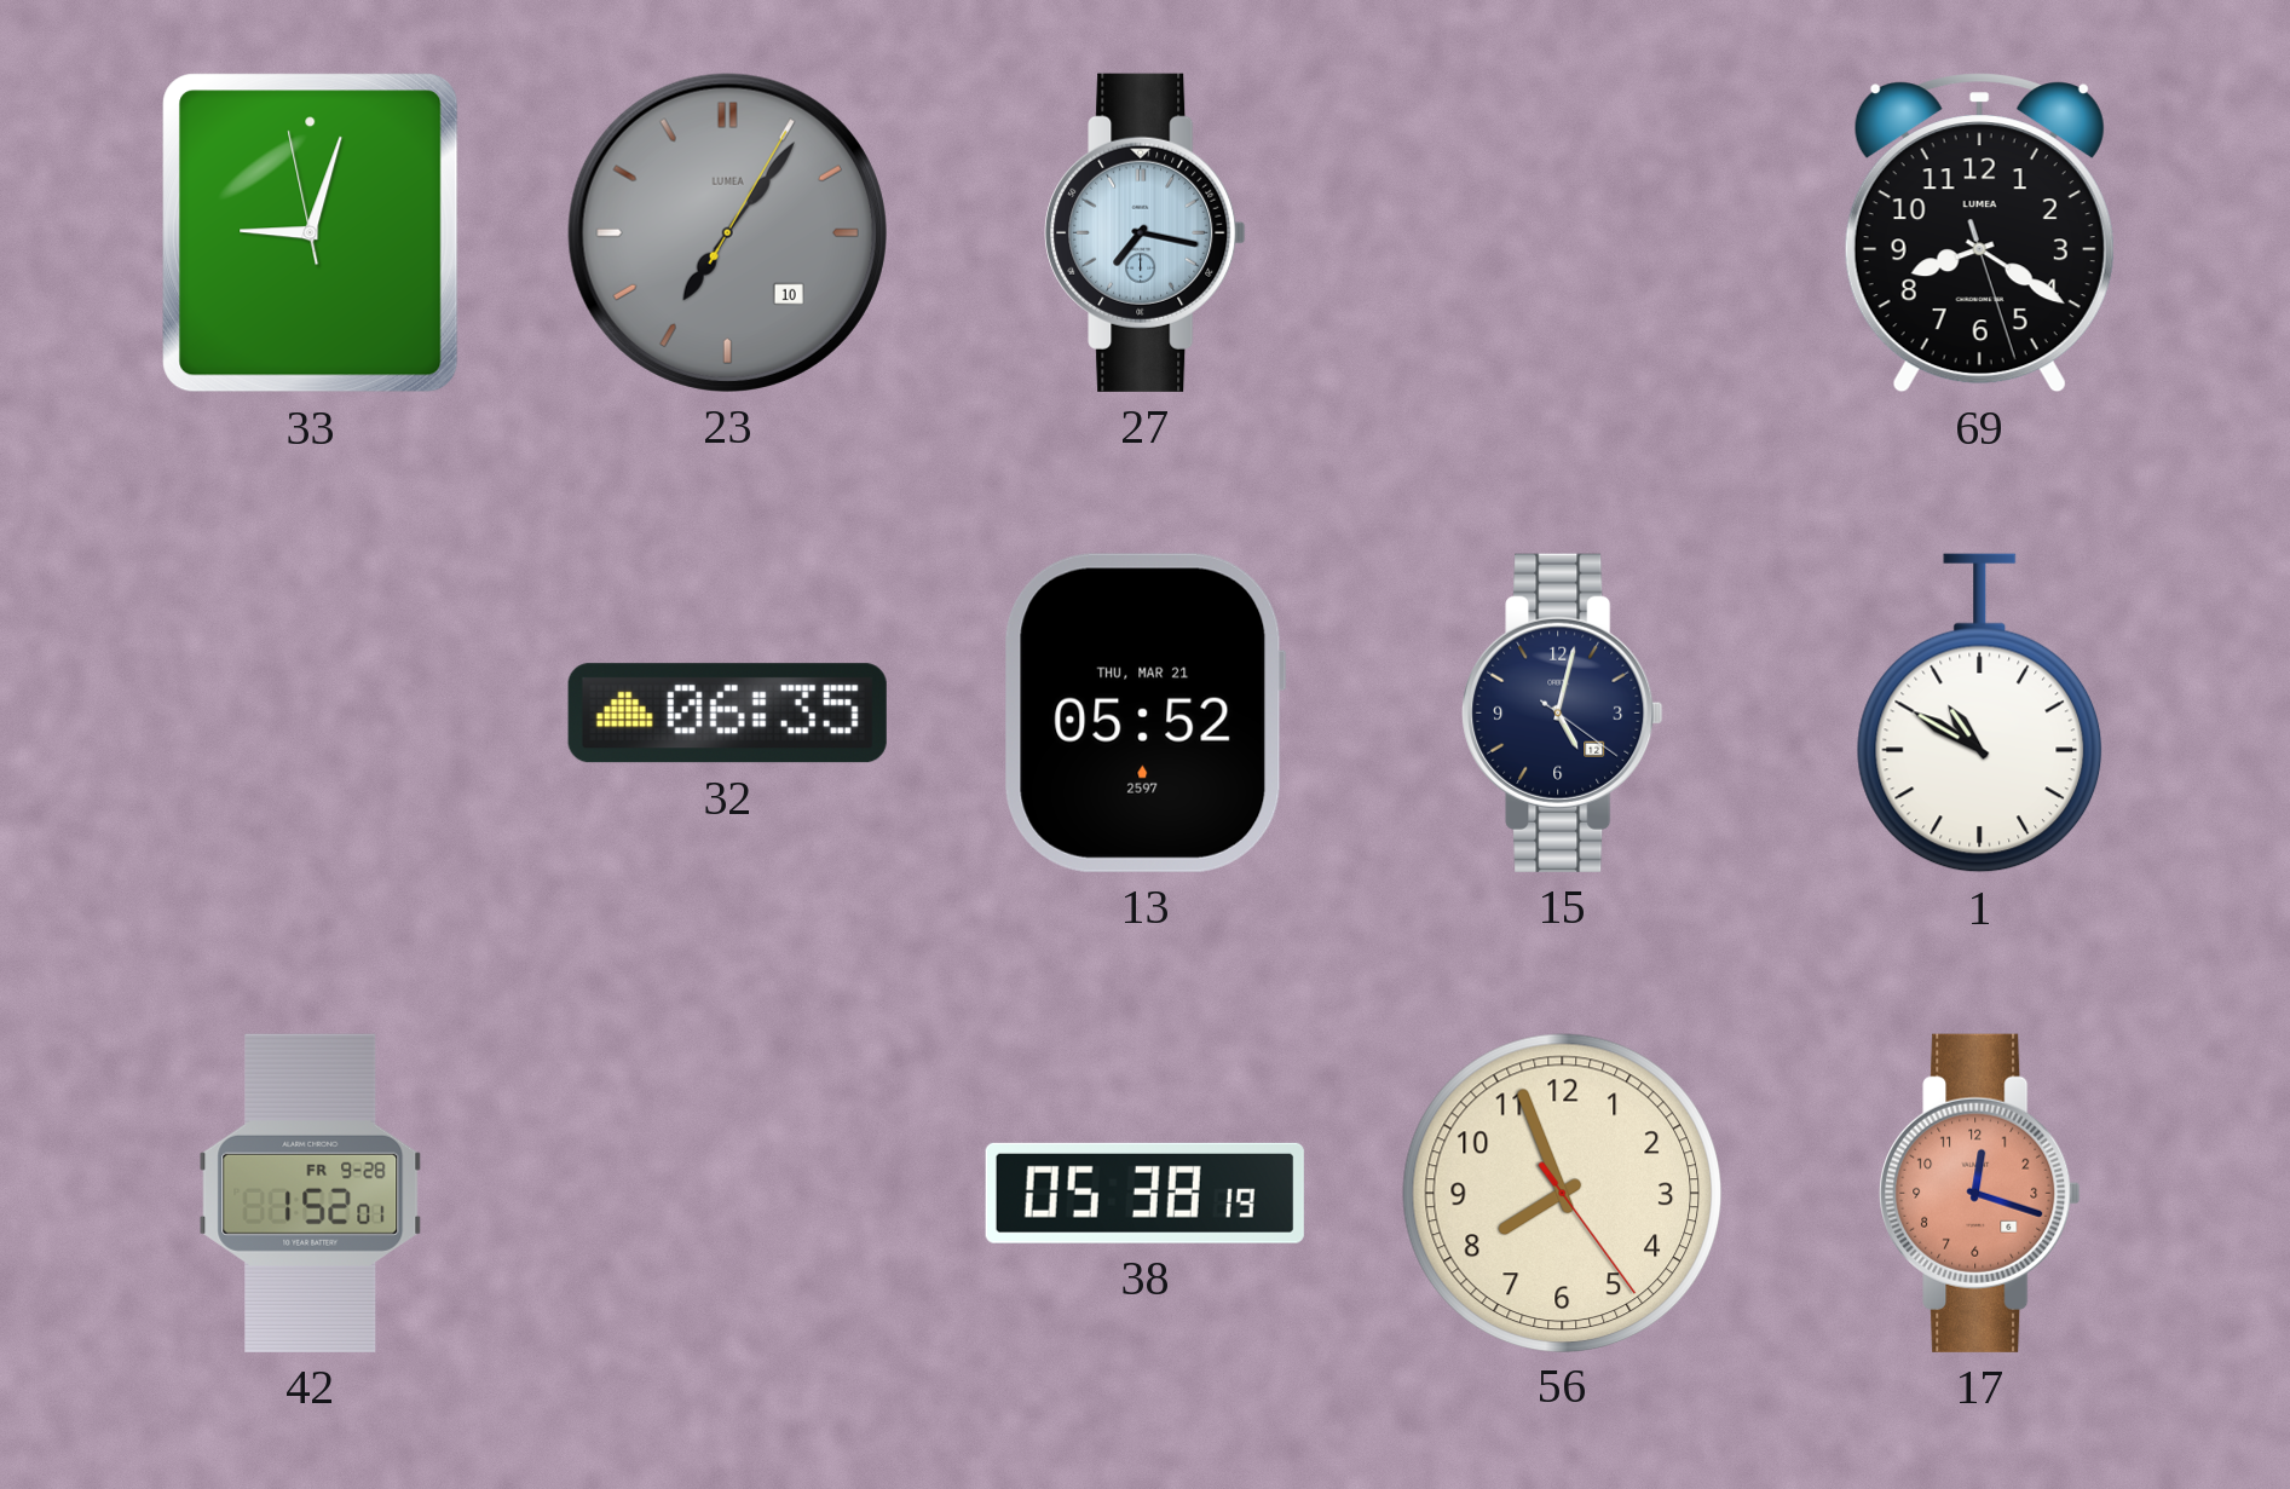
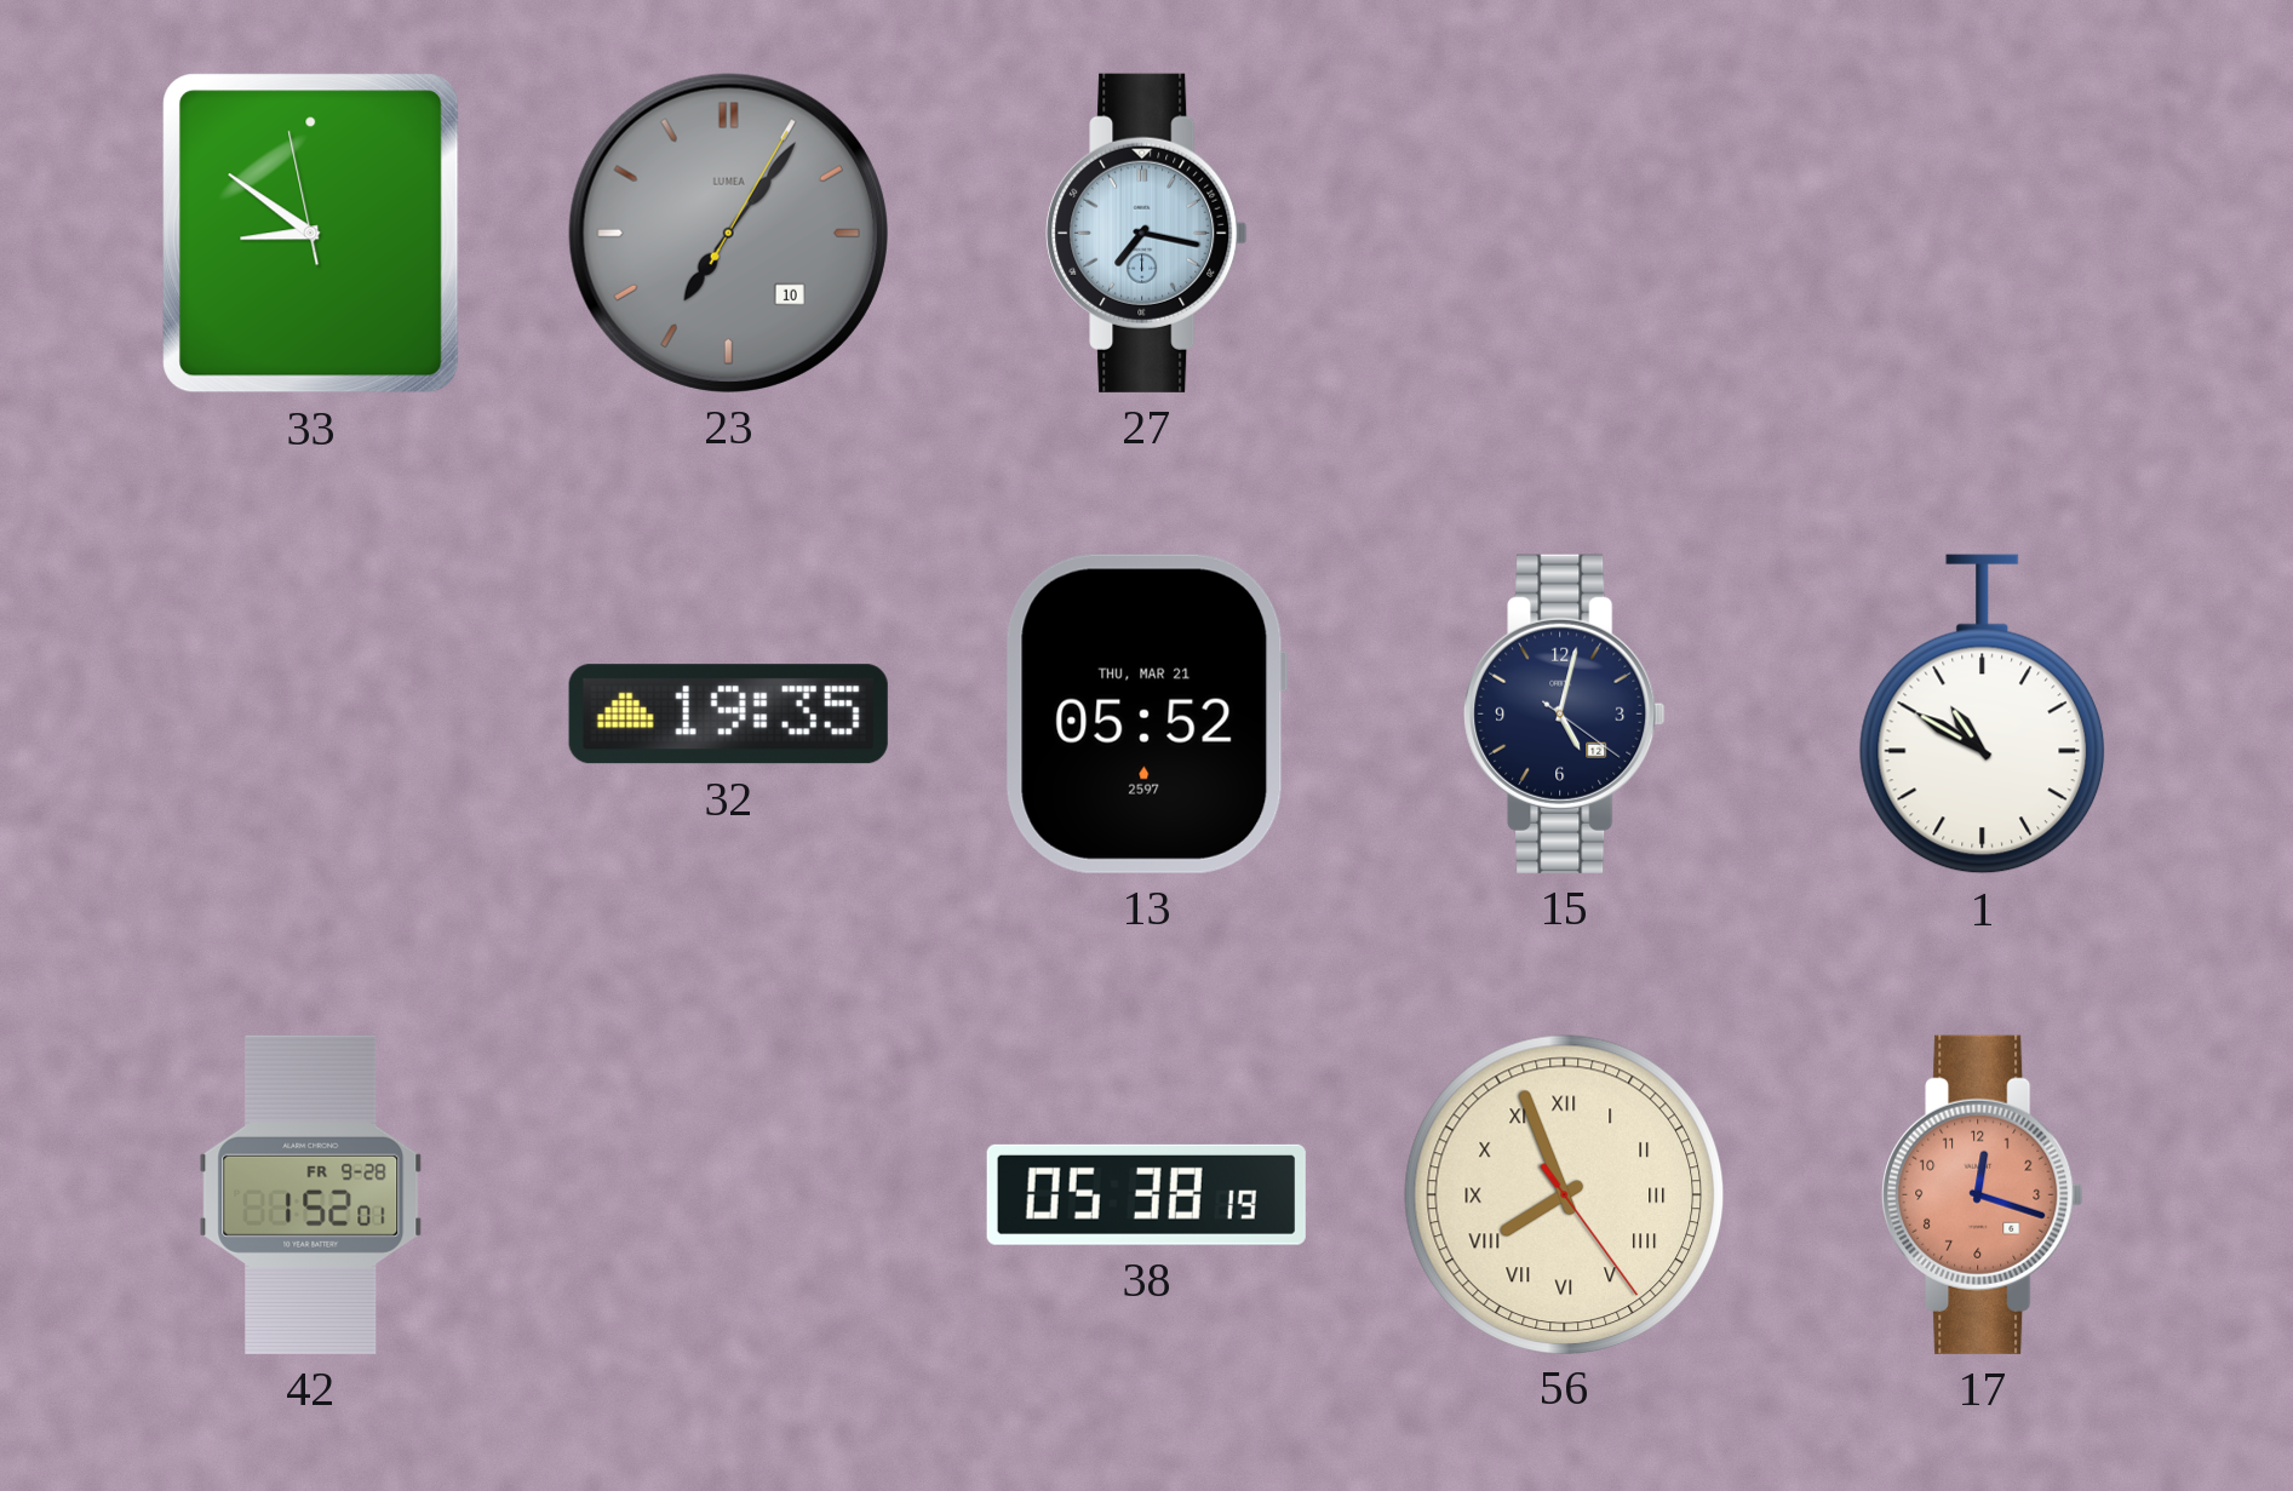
33: 9:02 -> 8:50 (311, 234)
69: 8:20 -> none (1979, 233)
32: 06:35 -> 19:35 (728, 715)
56 numerals: Arabic -> Roman (1564, 1194)
